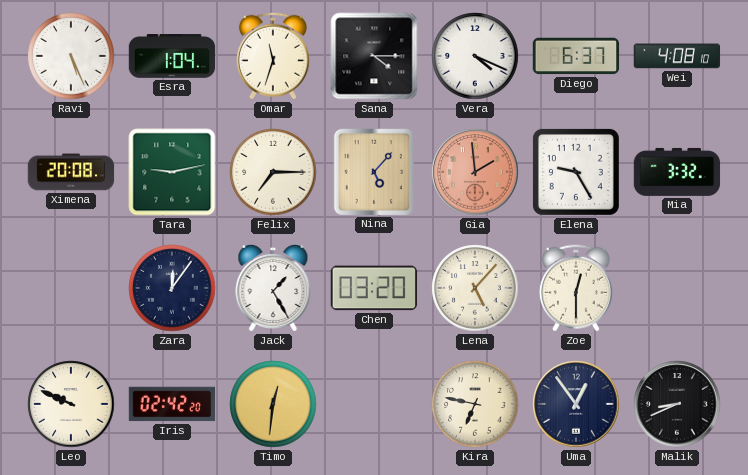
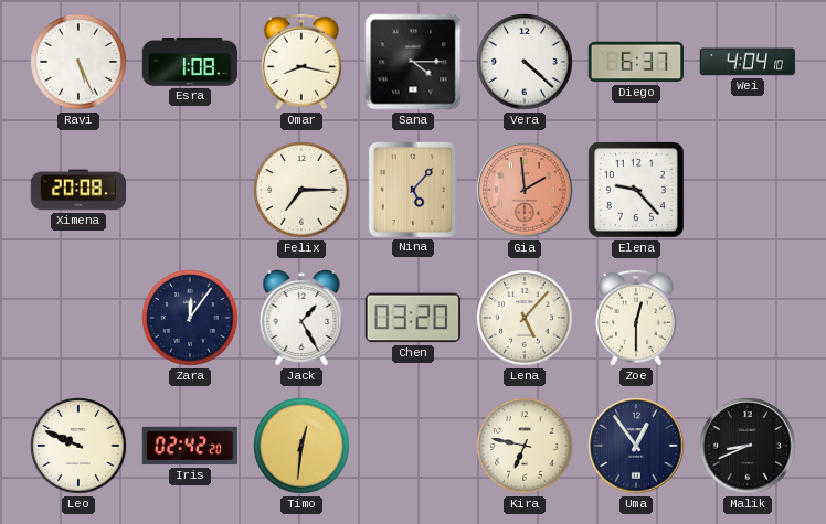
Esra: 1:04 -> 1:08 (190, 62)
Omar: 11:33 -> 8:17 (301, 62)
Vera: 4:19 -> 4:22 (525, 62)
Wei: 4:08 -> 4:04 (748, 62)
Tara: 9:13 -> none (172, 172)
Elena: 9:25 -> 9:23 (636, 190)
Mia: 3:32 -> none (677, 172)
